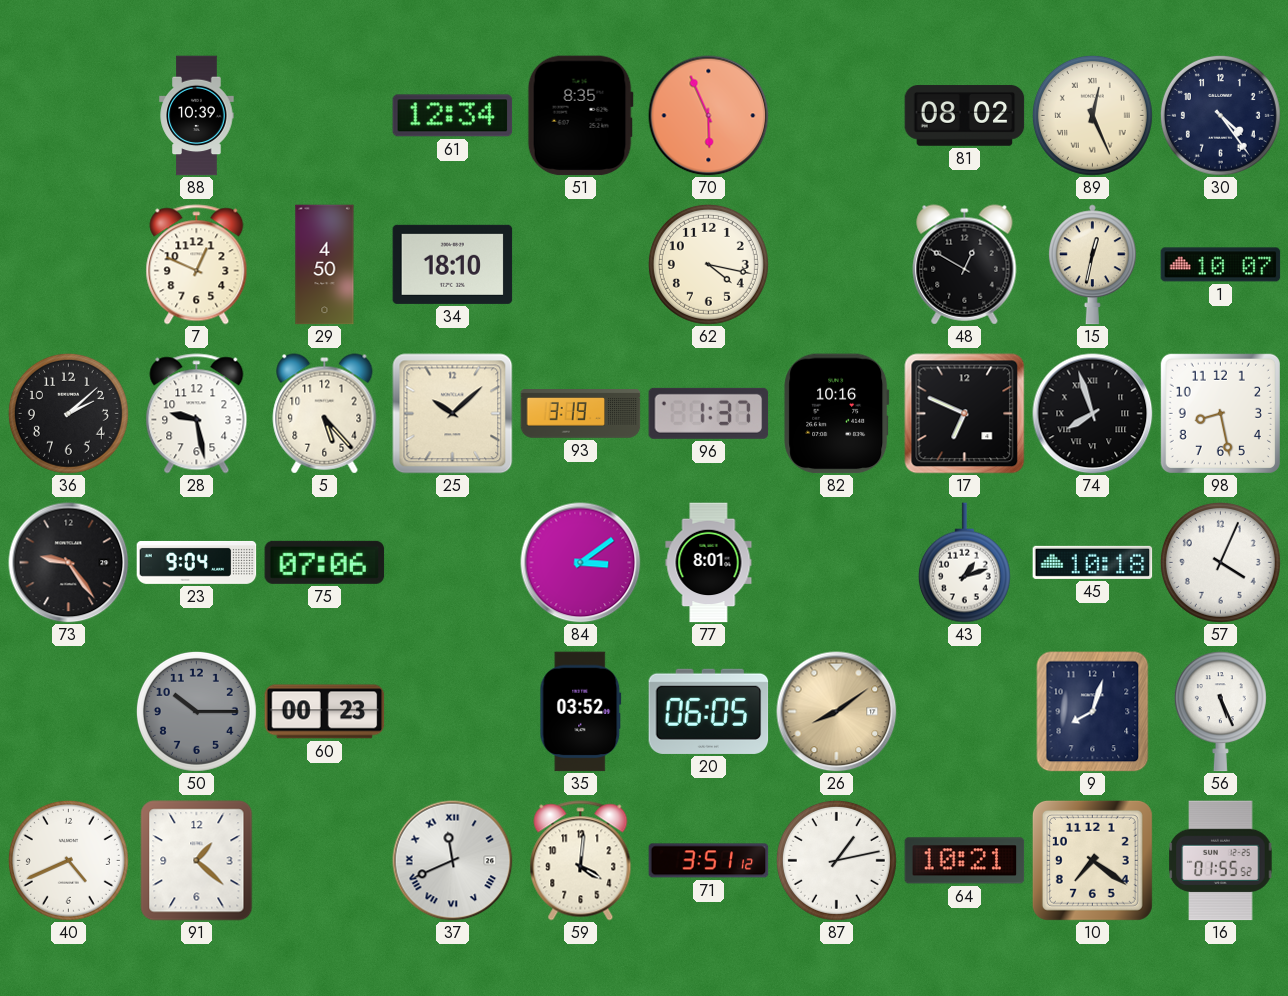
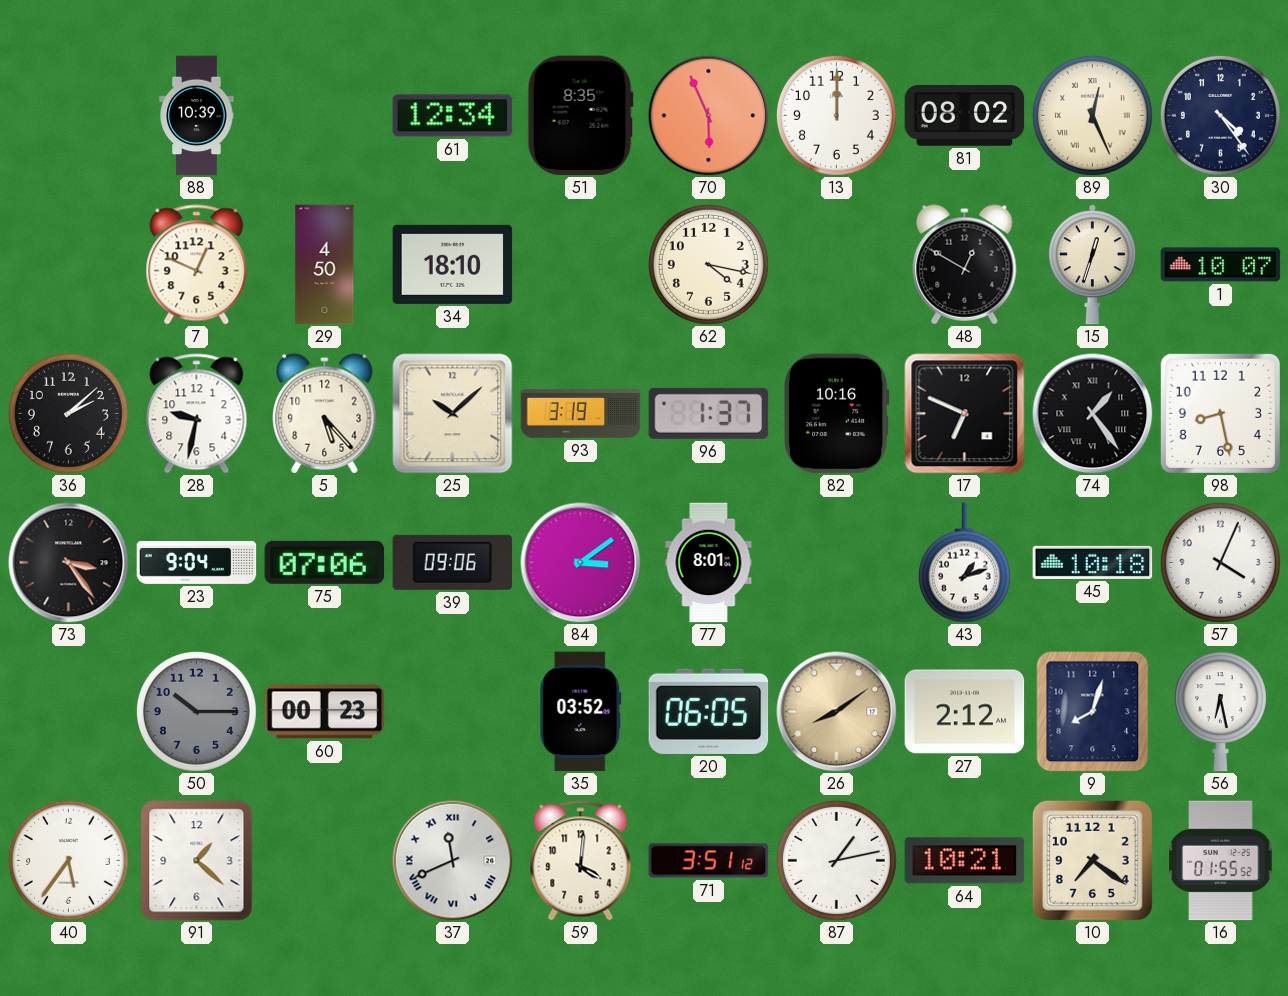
13: none -> 12:00 (836, 115)
15: 12:32 -> 12:33 (1092, 265)
28: 9:28 -> 9:32 (197, 414)
74: 7:57 -> 1:24 (1093, 414)
73: 9:24 -> 3:24 (69, 563)
39: none -> 09:06 (453, 562)
27: none -> 2:12 (965, 712)
56: 5:26 -> 6:28 (1220, 712)
40: 4:41 -> 5:36 (68, 860)
